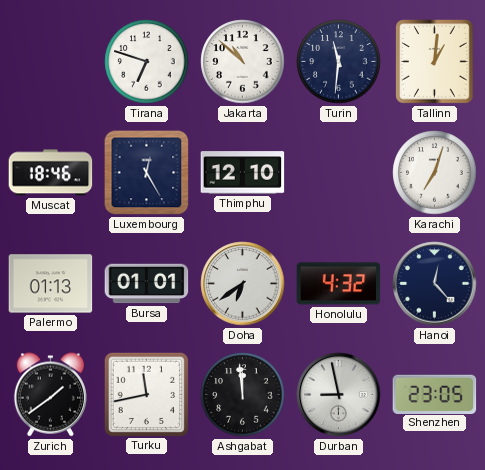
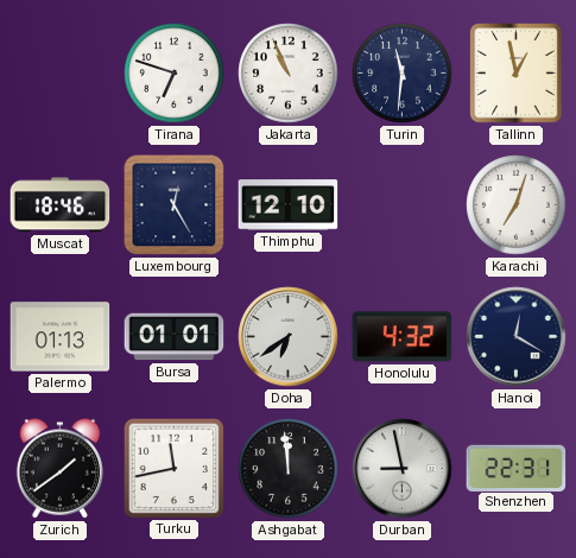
Jakarta: 10:52 -> 10:56 (289, 74)
Tallinn: 1:01 -> 12:58 (517, 74)
Hanoi: 12:23 -> 12:20 (517, 337)
Shenzhen: 23:05 -> 22:31 (517, 468)
